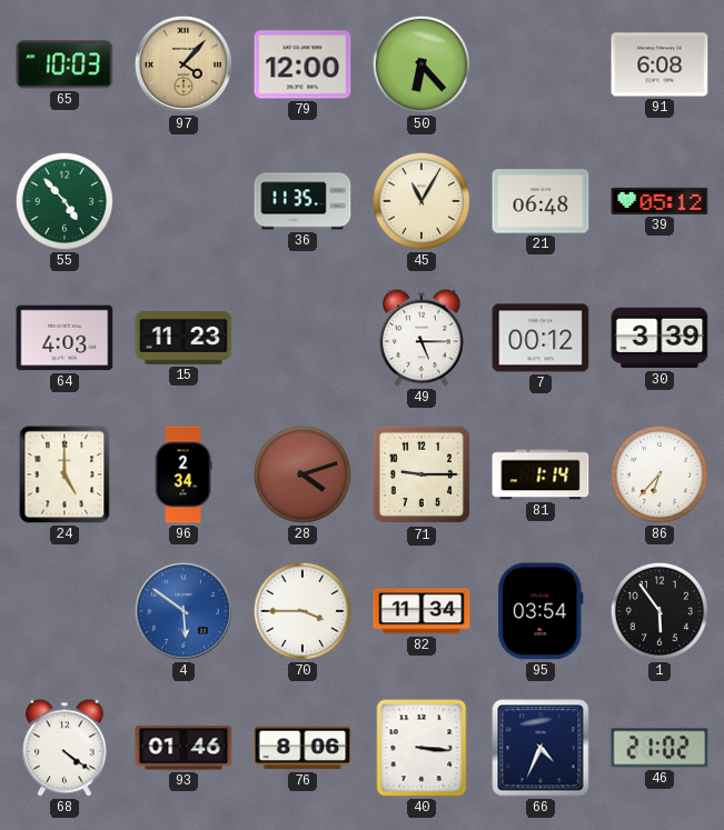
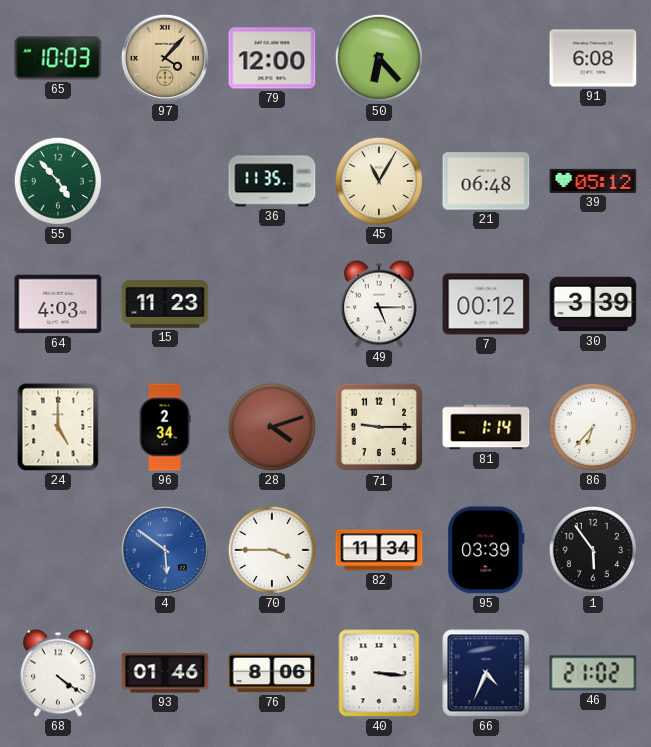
95: 03:54 -> 03:39 (486, 550)
